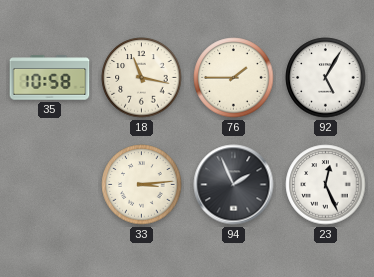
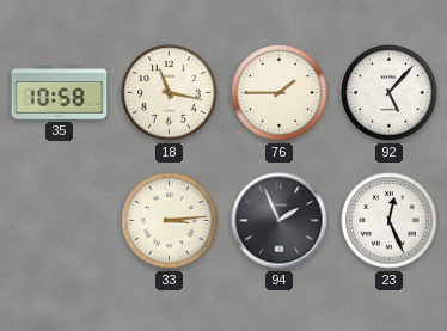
92: 5:05 -> 5:07 (390, 93)
